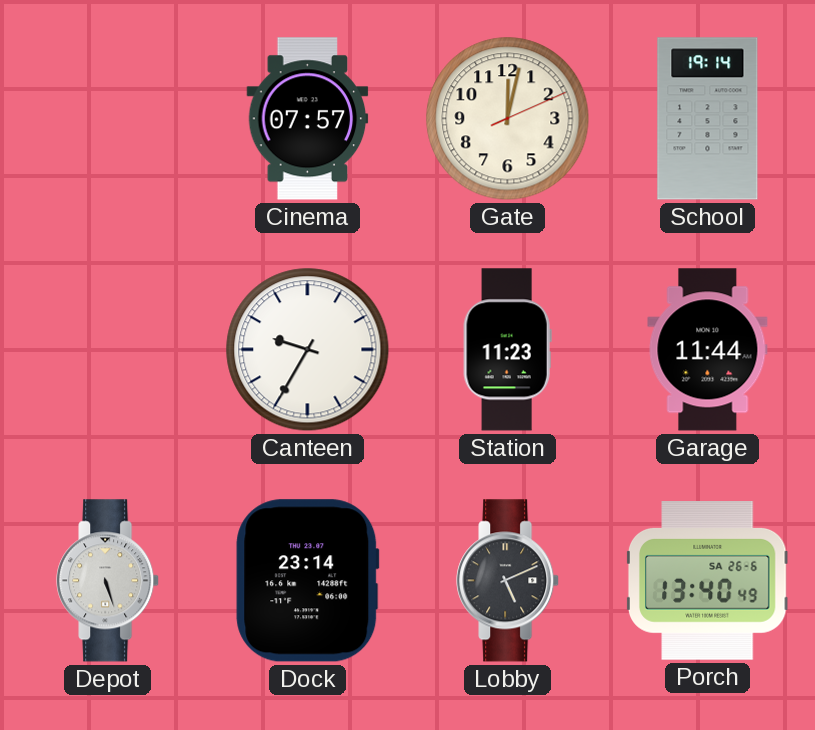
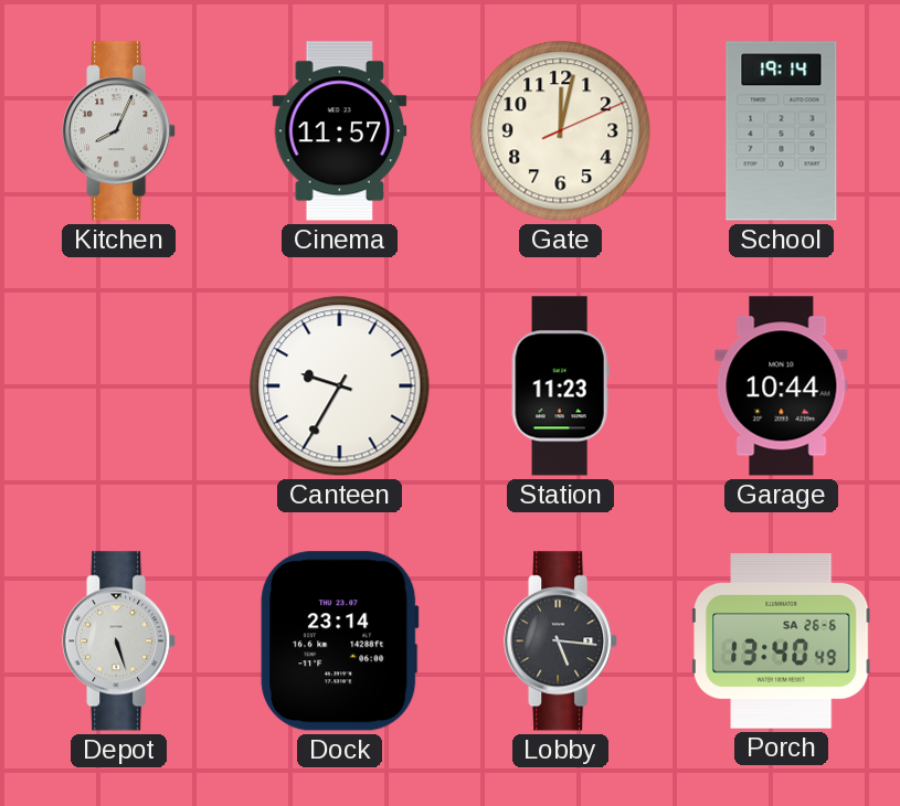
Kitchen: none -> 8:04 (119, 131)
Cinema: 07:57 -> 11:57 (340, 131)
Garage: 11:44 -> 10:44 (782, 386)
Lobby: 5:11 -> 5:16 (561, 641)
